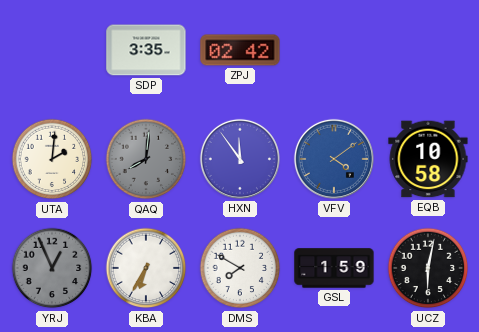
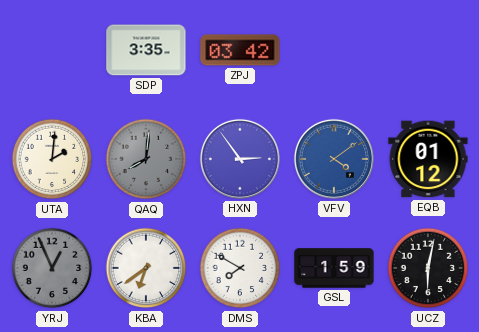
ZPJ: 02:42 -> 03:42 (240, 50)
HXN: 11:54 -> 2:54 (240, 159)
EQB: 10:58 -> 01:12 (428, 159)
KBA: 6:35 -> 6:39 (146, 268)
